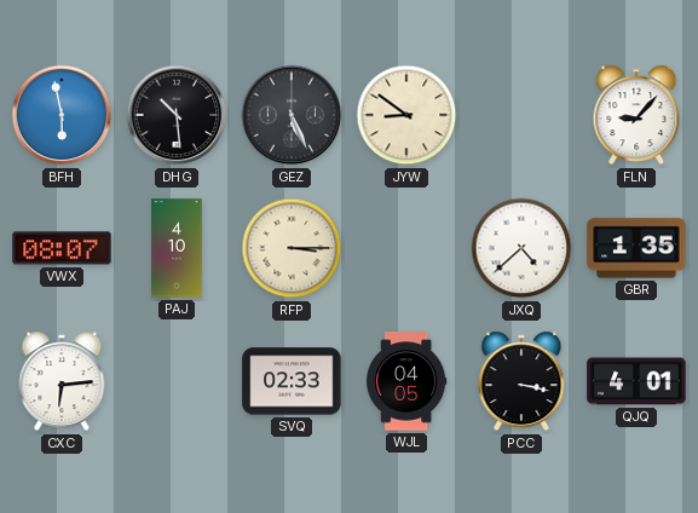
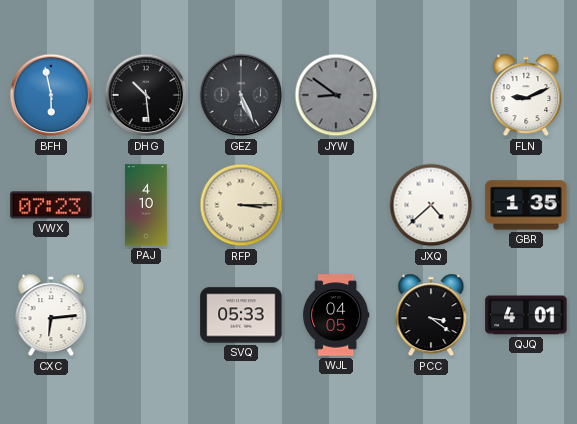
JYW dial: cream -> grey (336, 95)
FLN: 9:07 -> 9:11 (526, 95)
VWX: 08:07 -> 07:23 (51, 205)
SVQ: 02:33 -> 05:33 (241, 315)
PCC: 3:17 -> 3:21 (431, 315)
